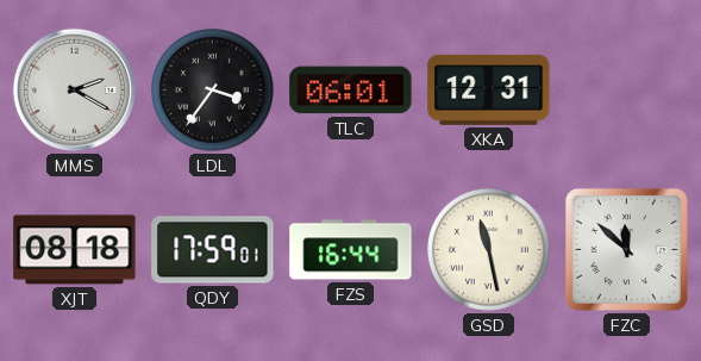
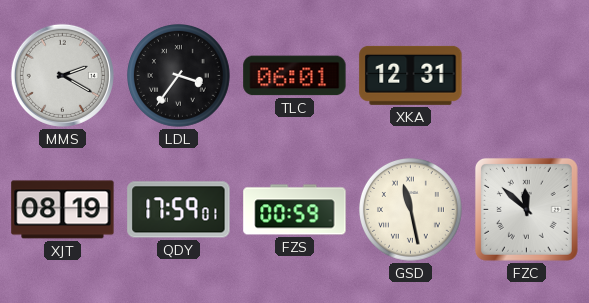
XJT: 08:18 -> 08:19 (63, 210)
FZS: 16:44 -> 00:59 (295, 210)
